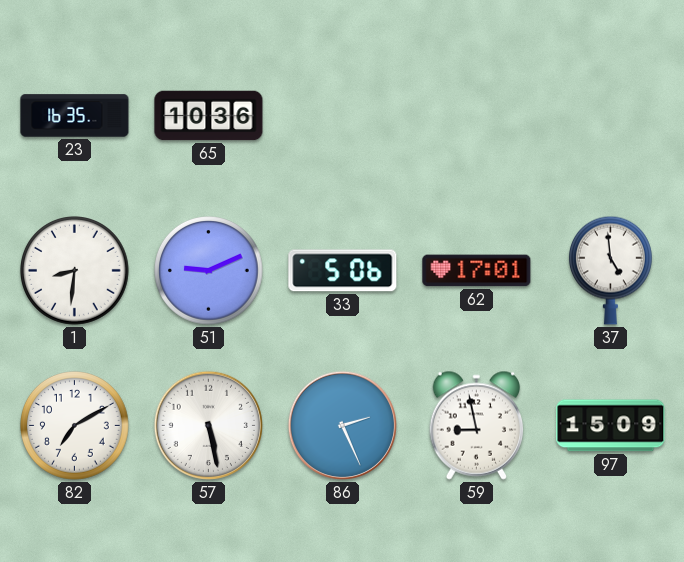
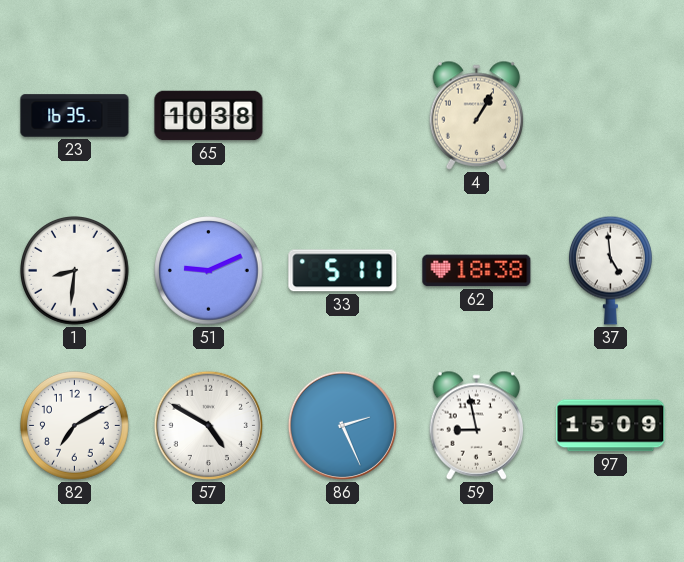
65: 10:36 -> 10:38 (209, 116)
4: none -> 1:05 (477, 115)
33: 5:06 -> 5:11 (343, 271)
62: 17:01 -> 18:38 (477, 271)
57: 5:28 -> 4:50 (208, 425)
